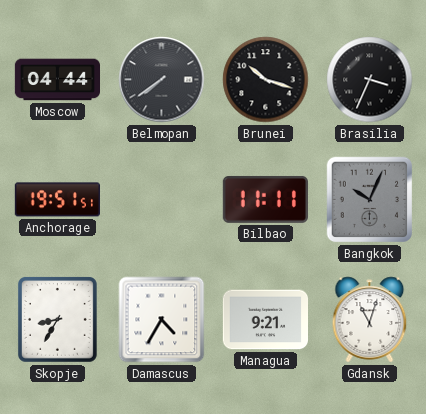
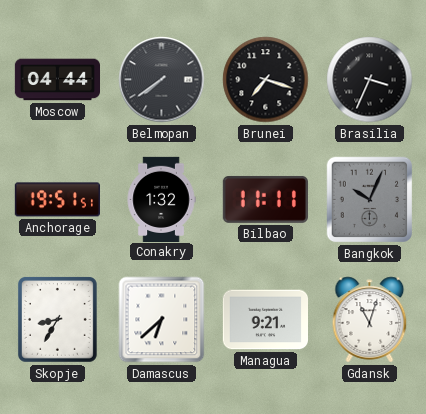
Brunei: 10:18 -> 7:18 (266, 80)
Conakry: none -> 1:32 (161, 199)
Damascus: 4:35 -> 6:38 (162, 320)
